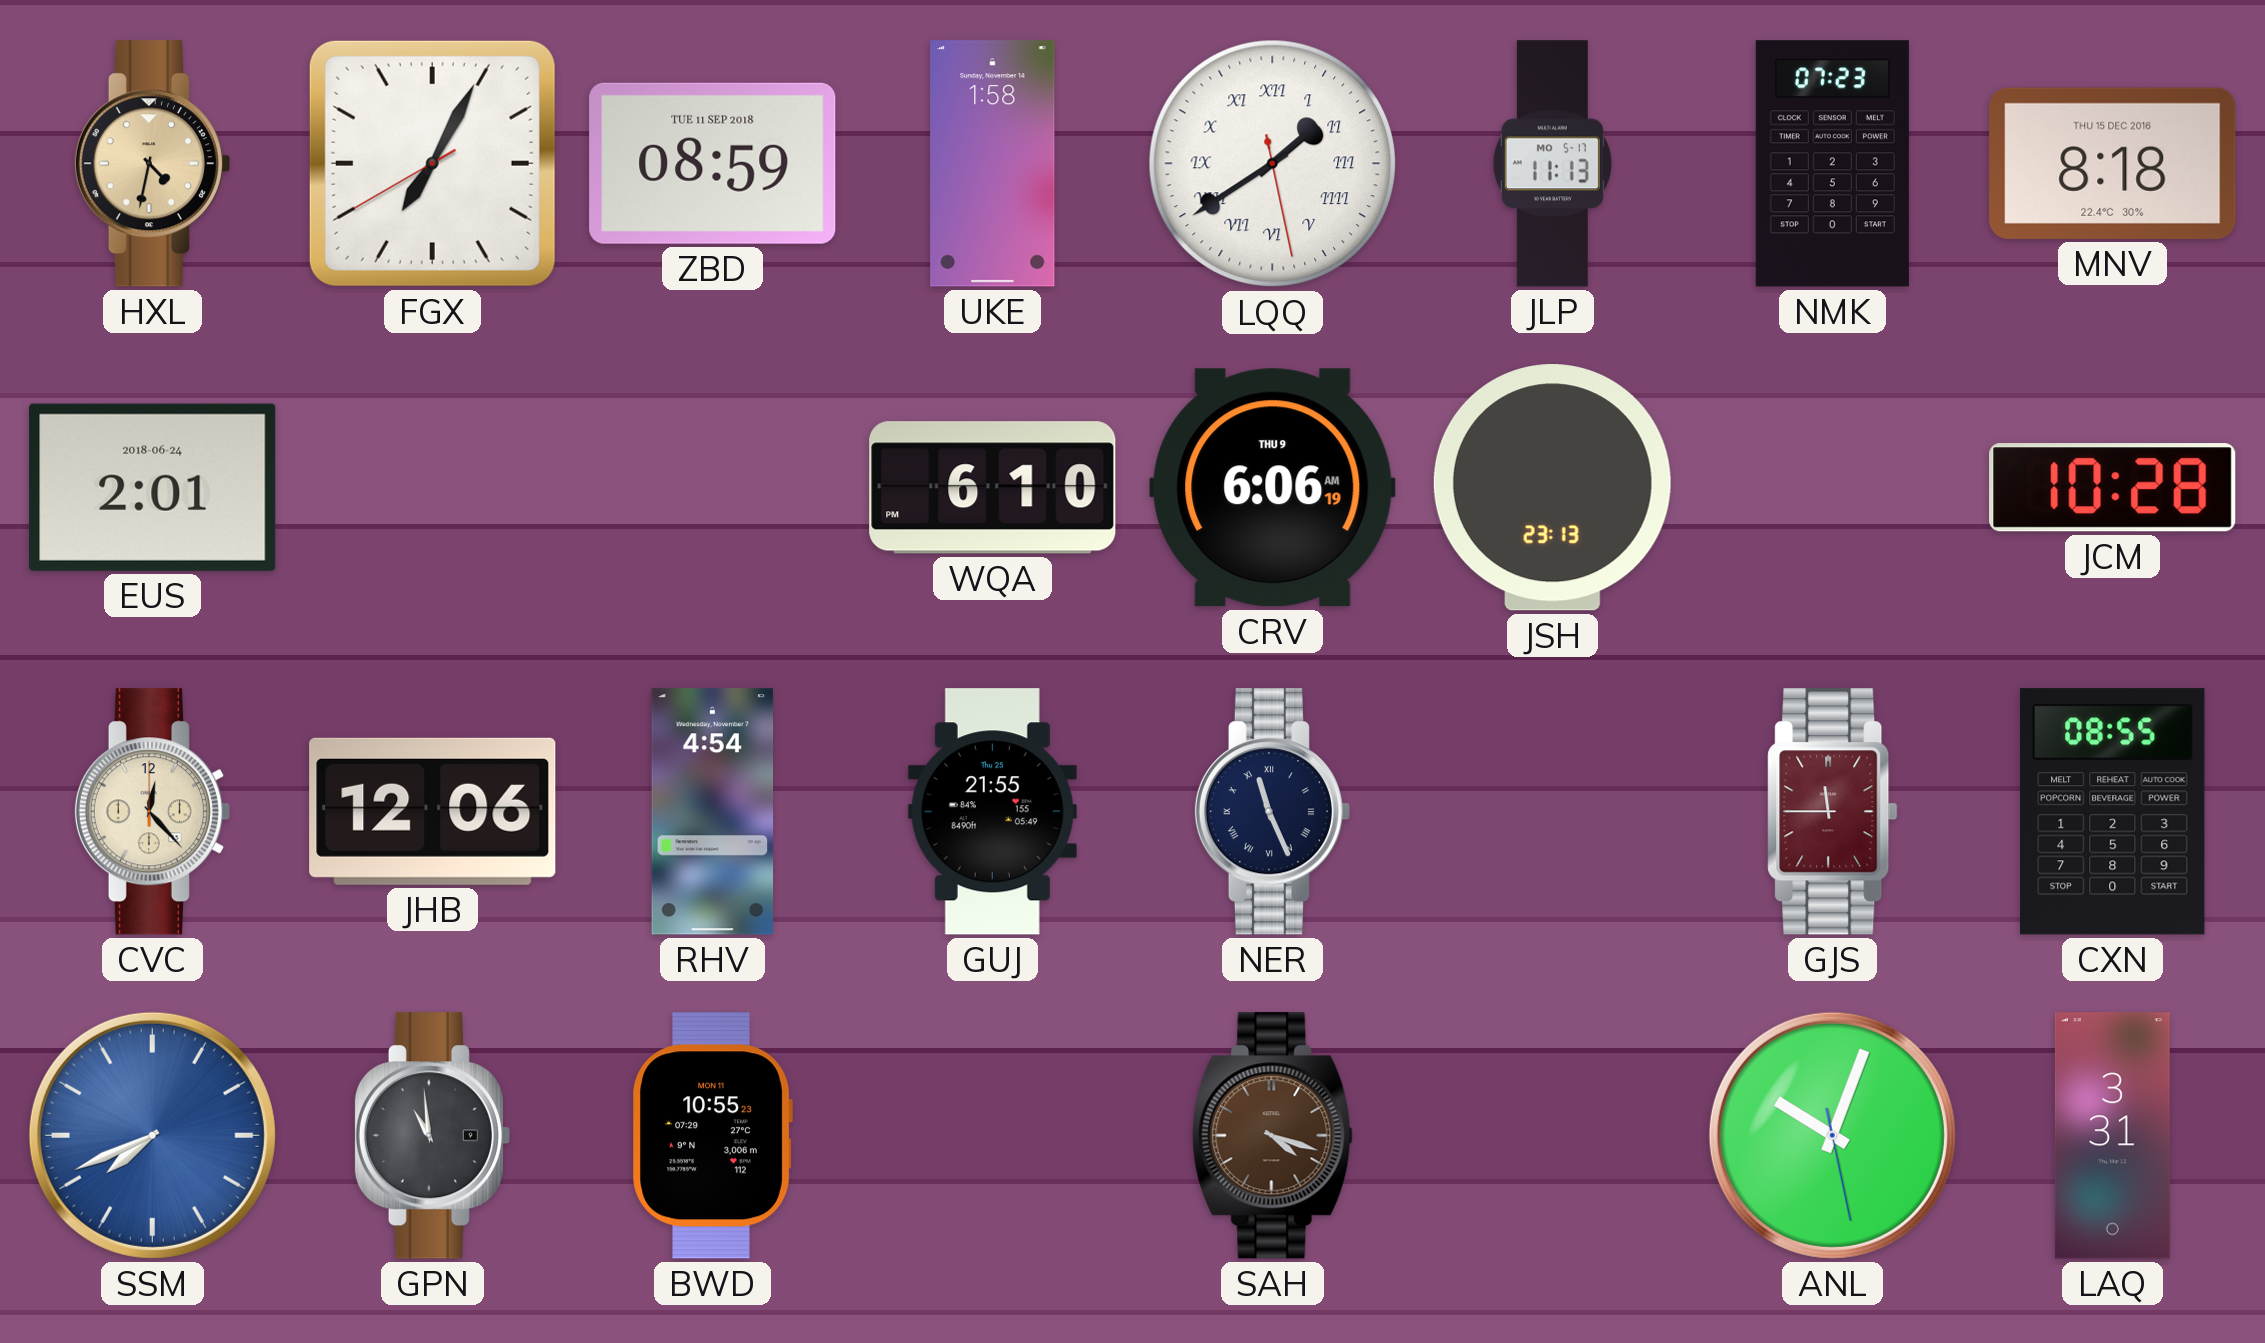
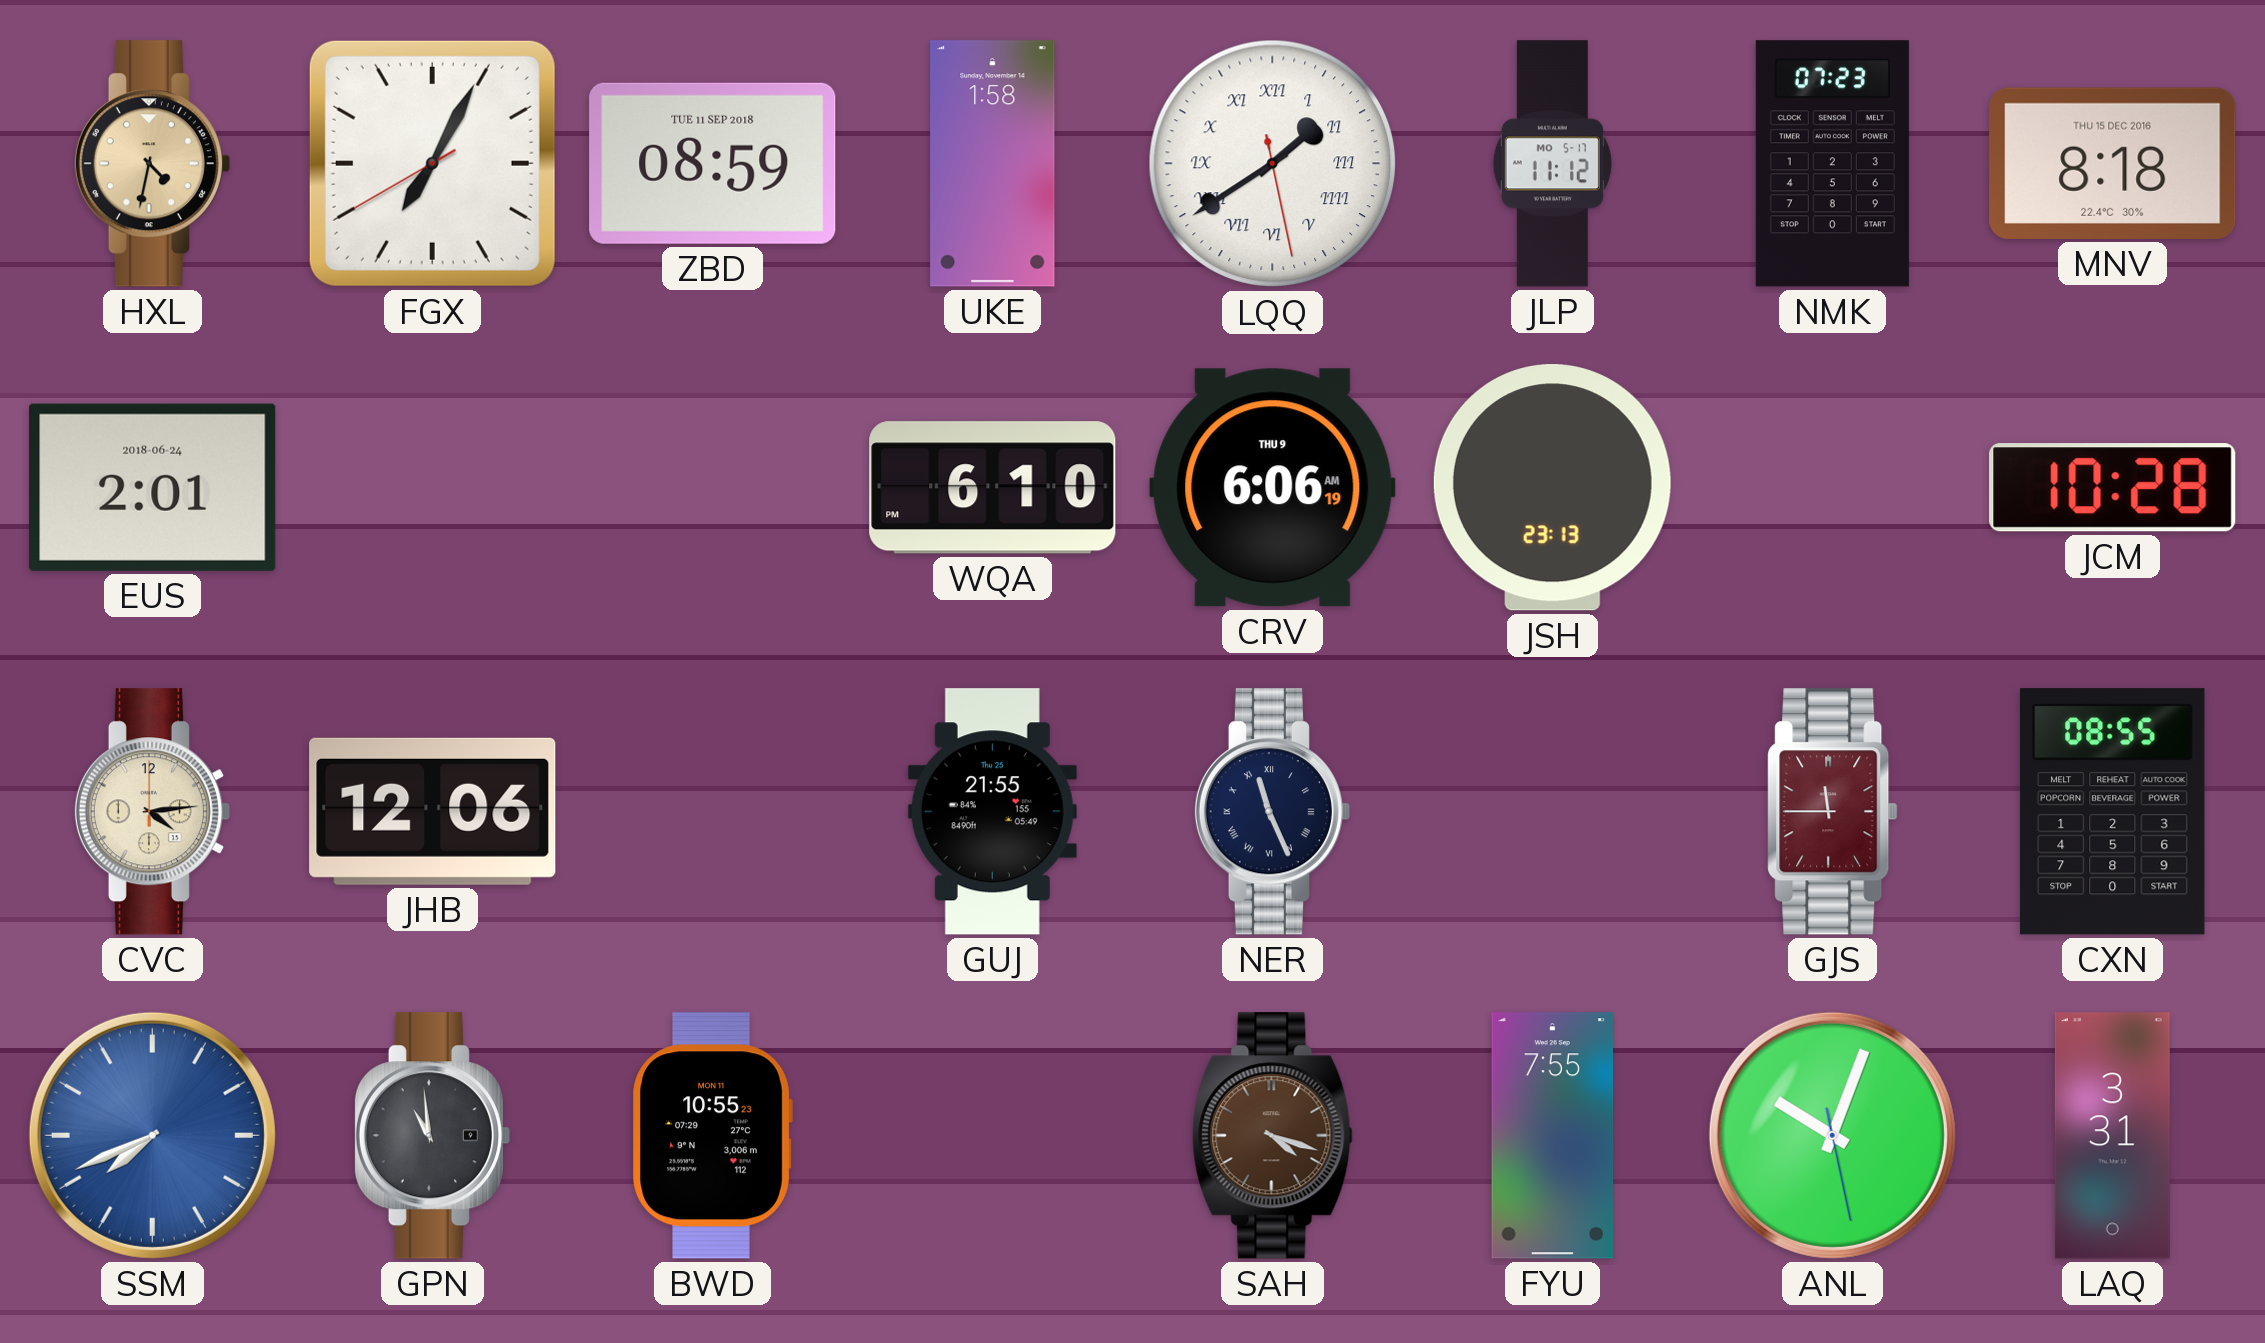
JLP: 11:13 -> 11:12 (1552, 164)
CVC: 12:23 -> 4:14 (152, 812)
RHV: 4:54 -> none (713, 812)
FYU: none -> 7:55 (1553, 1136)
